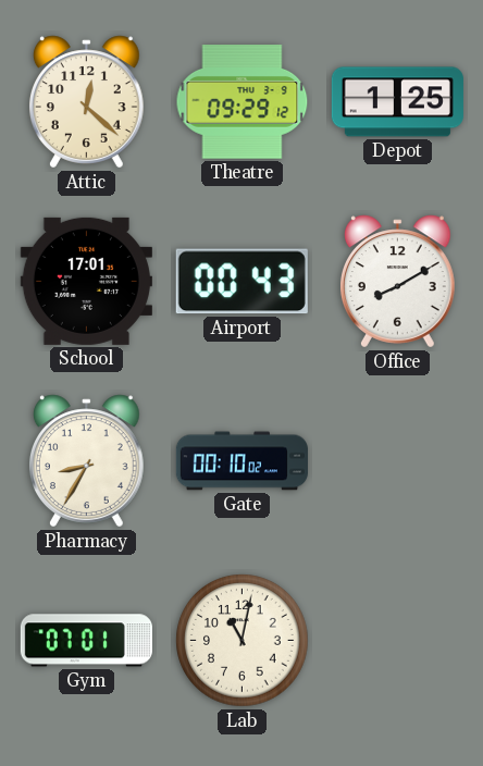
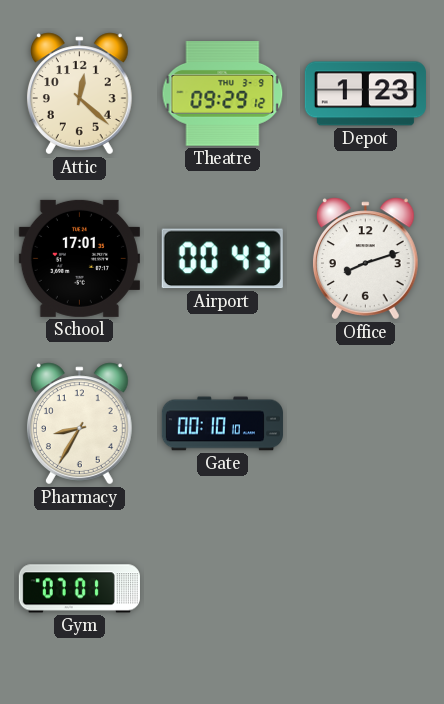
Depot: 1:25 -> 1:23 (365, 94)
Office: 8:10 -> 8:12 (365, 259)
Gate: 00:10:02 -> 00:10:10 (222, 424)
Lab: 11:02 -> none (243, 641)
